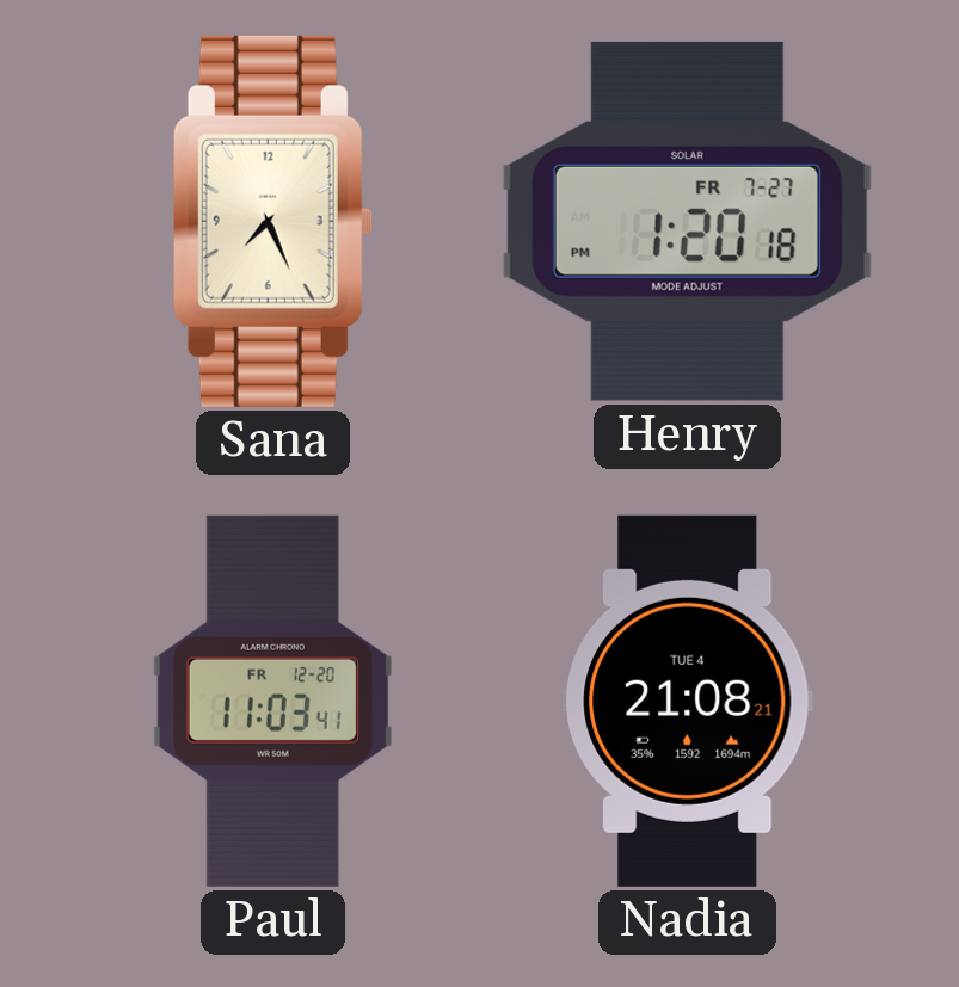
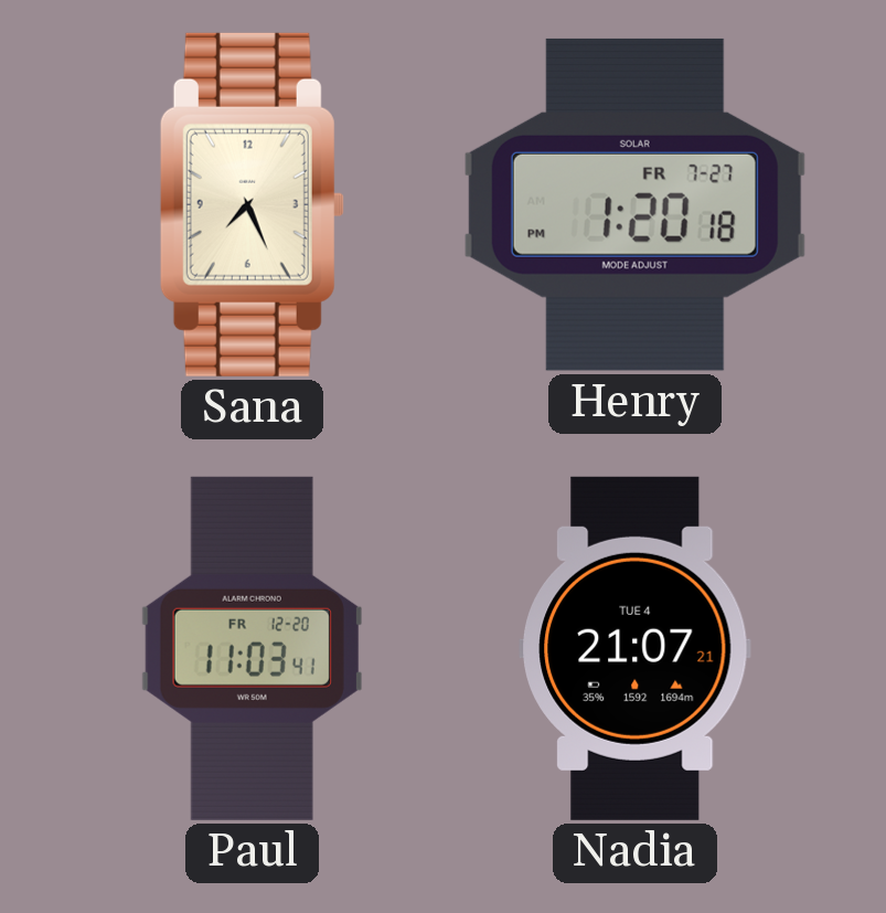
Nadia: 21:08 -> 21:07 (636, 648)
